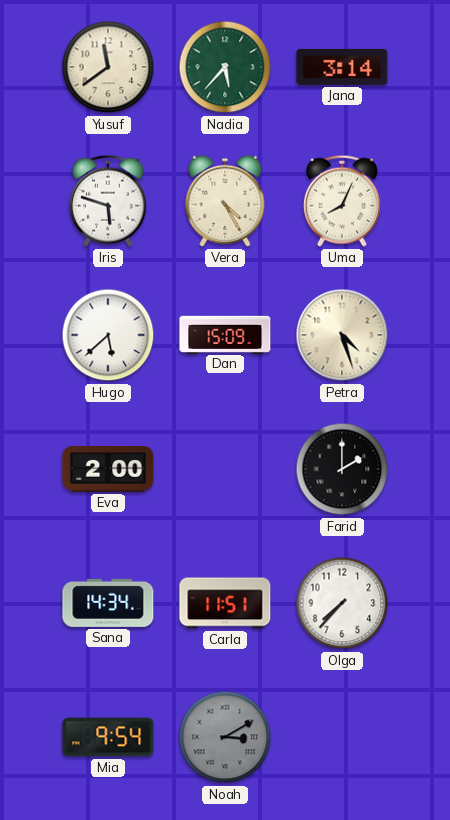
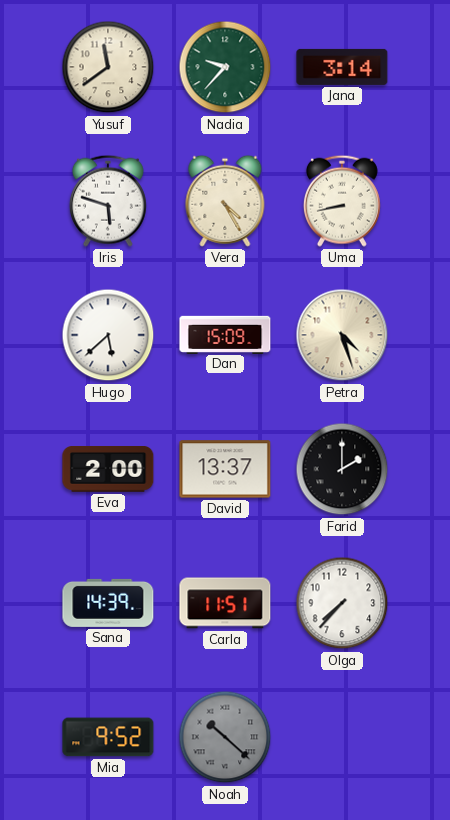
Nadia: 5:37 -> 9:37 (225, 67)
Uma: 8:04 -> 8:43 (342, 201)
David: none -> 13:37 (225, 469)
Sana: 14:34 -> 14:39 (108, 603)
Mia: 9:54 -> 9:52 (108, 737)
Noah: 3:10 -> 10:22 (225, 737)
